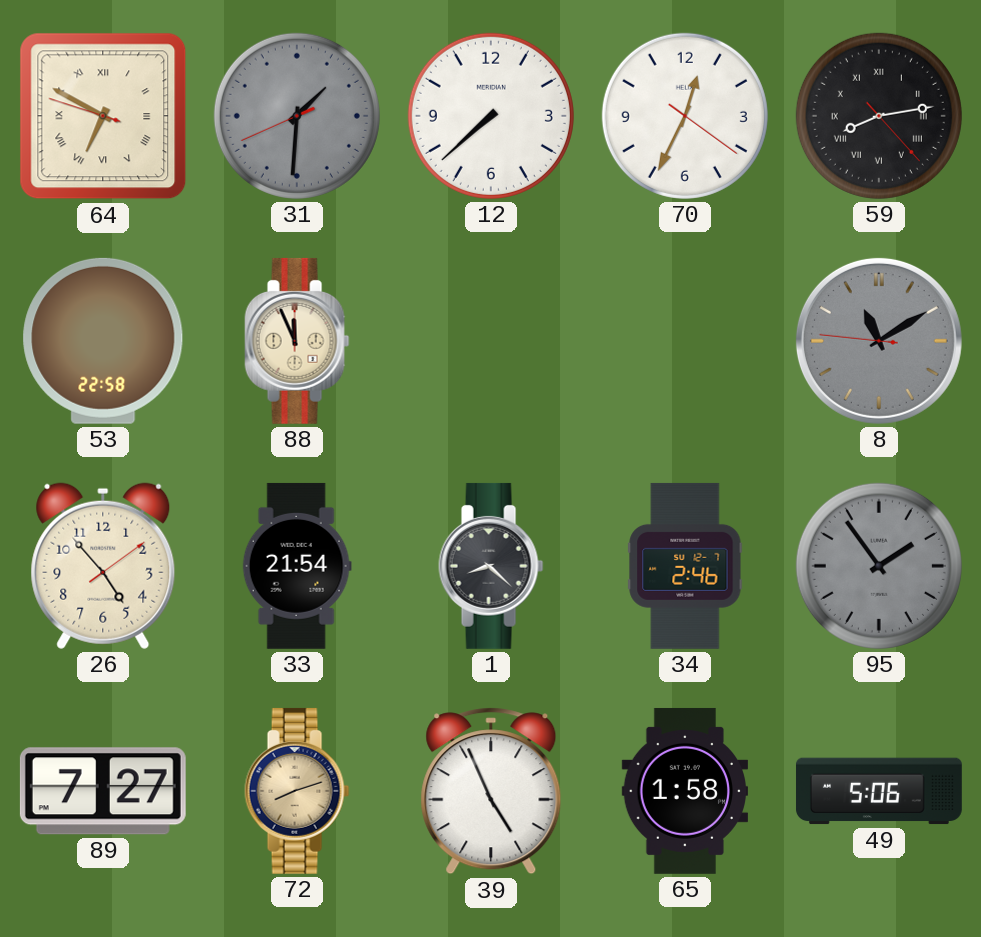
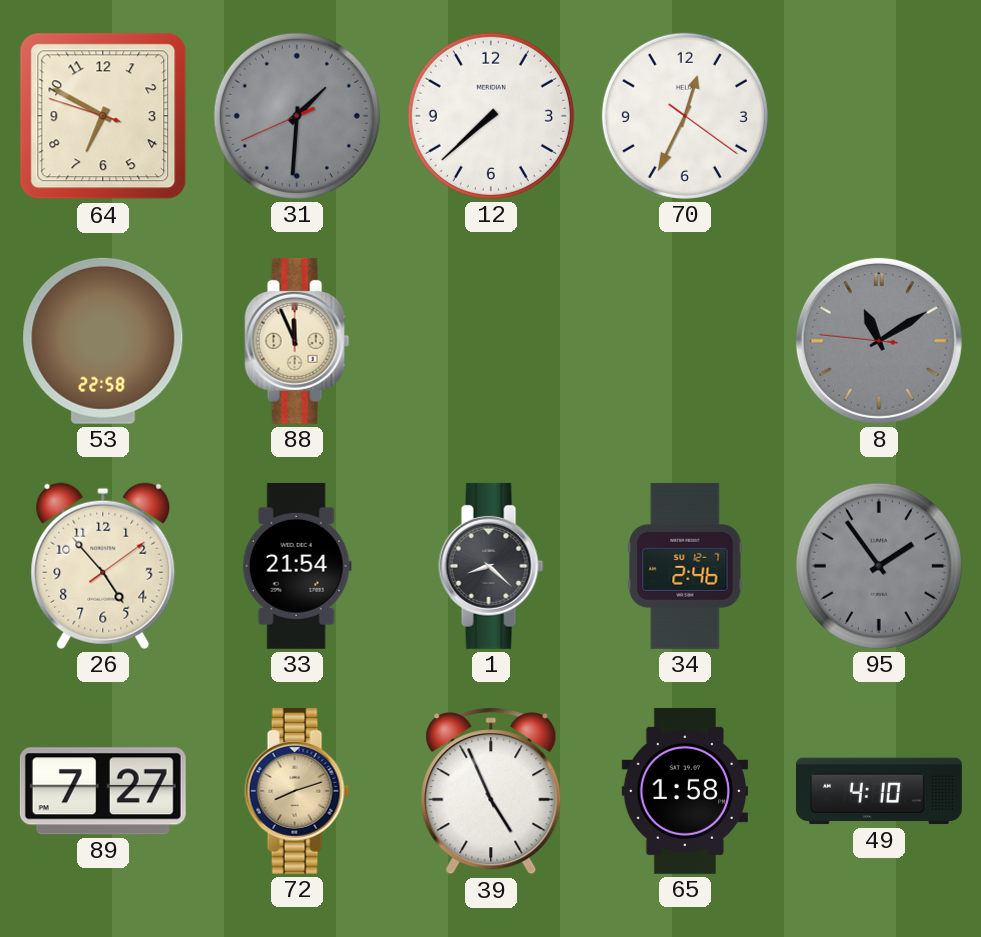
64 numerals: Roman -> Arabic (103, 116)
59: 8:13 -> none (879, 116)
49: 5:06 -> 4:10 (879, 791)
